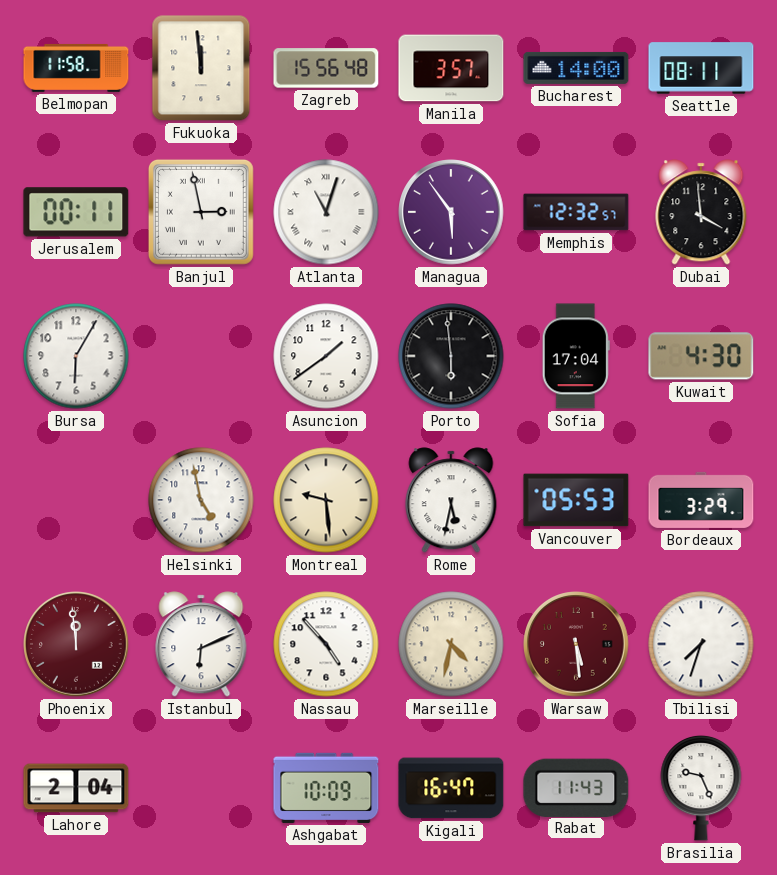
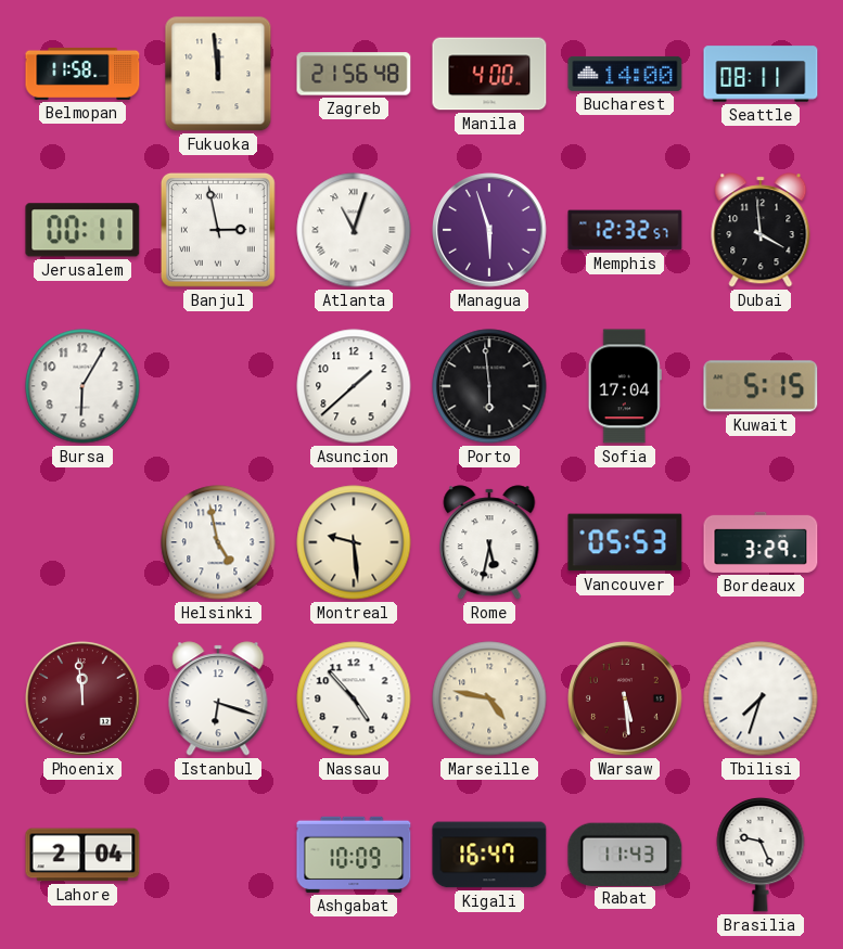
Zagreb: 15:56 -> 21:56 (354, 74)
Manila: 3:57 -> 4:00 (489, 74)
Managua: 5:54 -> 5:57 (489, 230)
Asuncion: 1:39 -> 1:38 (354, 386)
Kuwait: 4:30 -> 5:15 (761, 386)
Istanbul: 6:11 -> 6:18 (218, 698)
Marseille: 4:32 -> 4:47 (489, 698)
